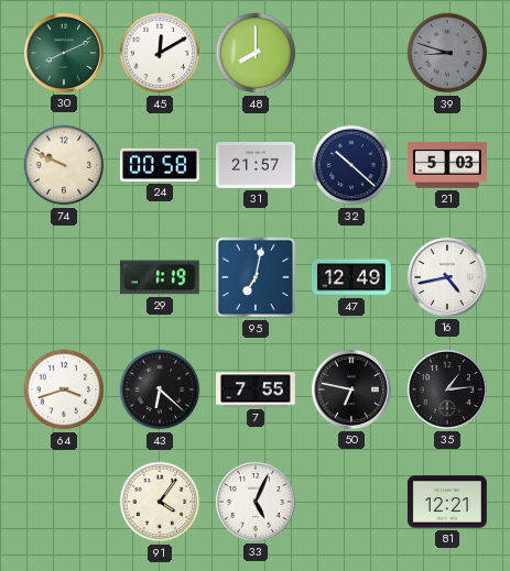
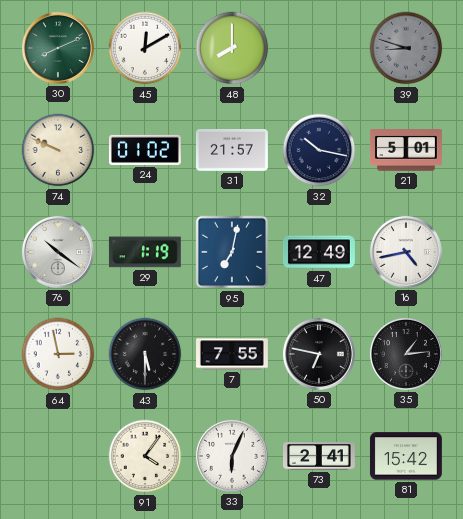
24: 00:58 -> 01:02 (145, 150)
32: 10:22 -> 10:17 (319, 150)
21: 5:03 -> 5:01 (406, 150)
76: none -> 10:21 (58, 252)
64: 3:42 -> 2:58 (58, 354)
43: 6:22 -> 5:30 (145, 354)
33: 5:04 -> 6:04 (232, 456)
73: none -> 2:41 (320, 456)
81: 12:21 -> 15:42 (406, 456)
